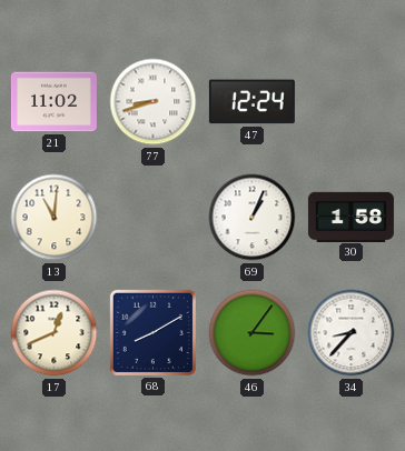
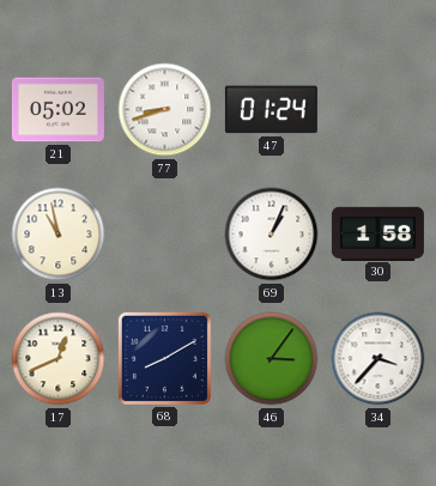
21: 11:02 -> 05:02 (57, 110)
47: 12:24 -> 01:24 (271, 110)
13: 11:01 -> 10:58 (59, 235)
34: 8:37 -> 3:37 (379, 359)
